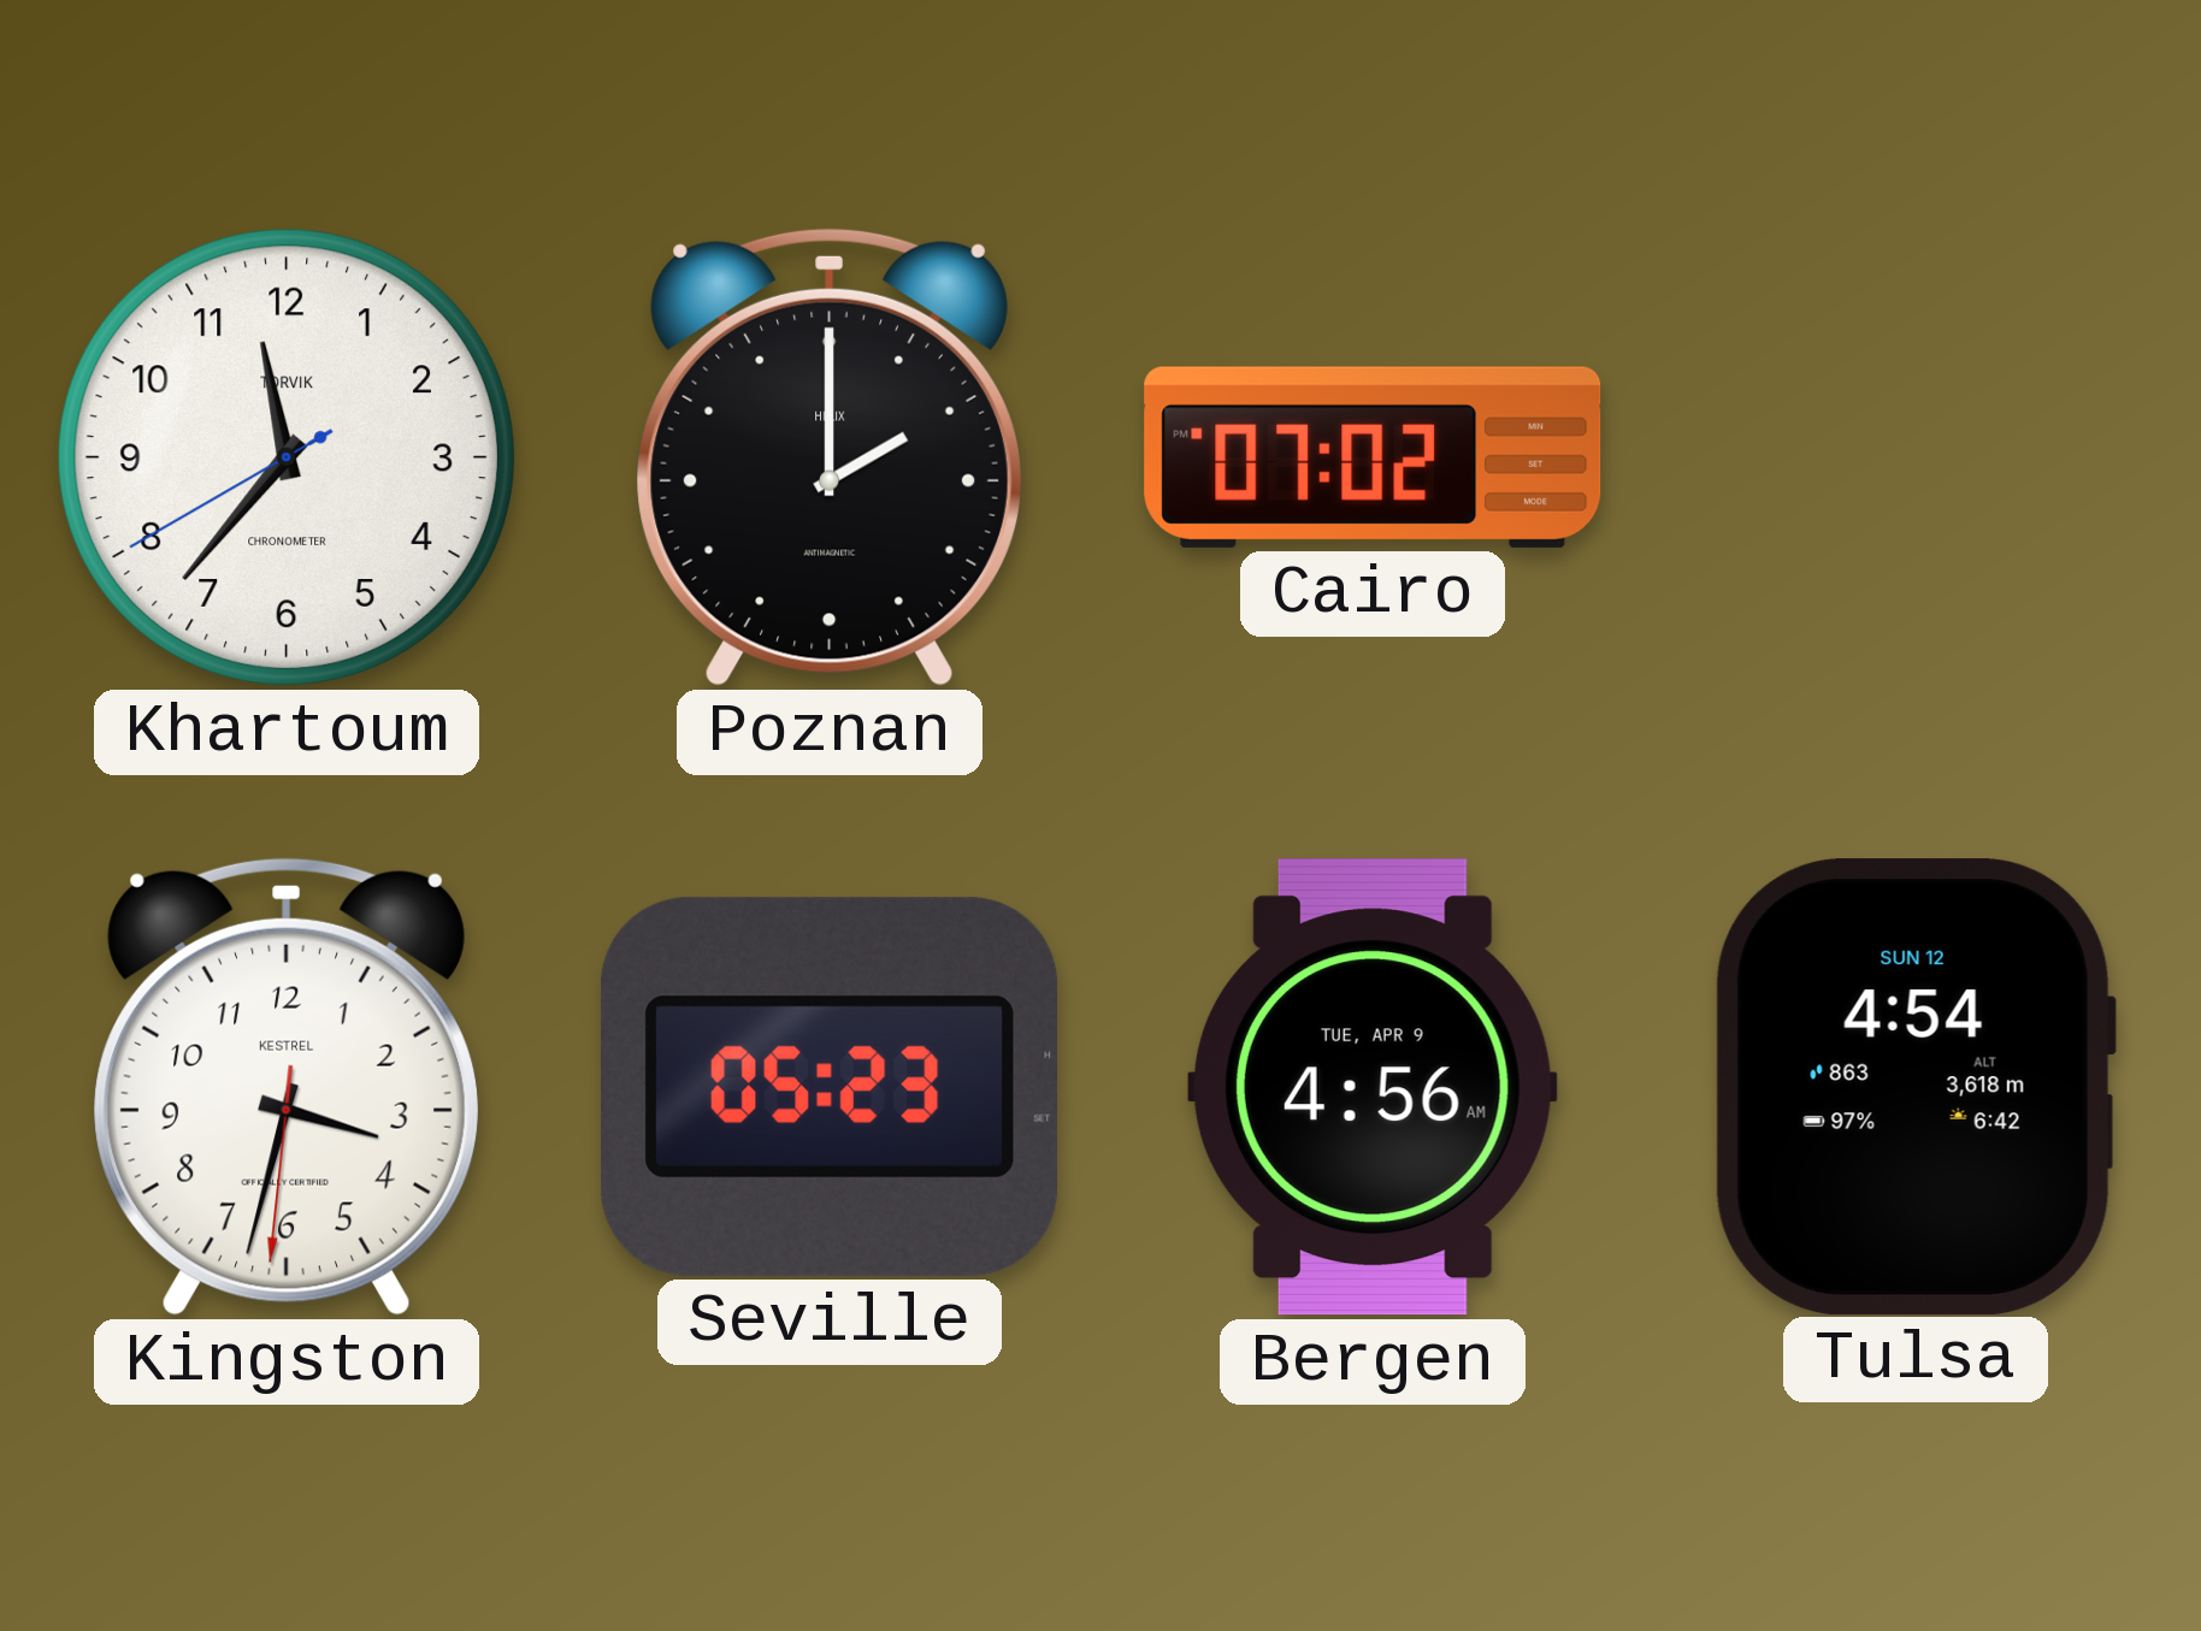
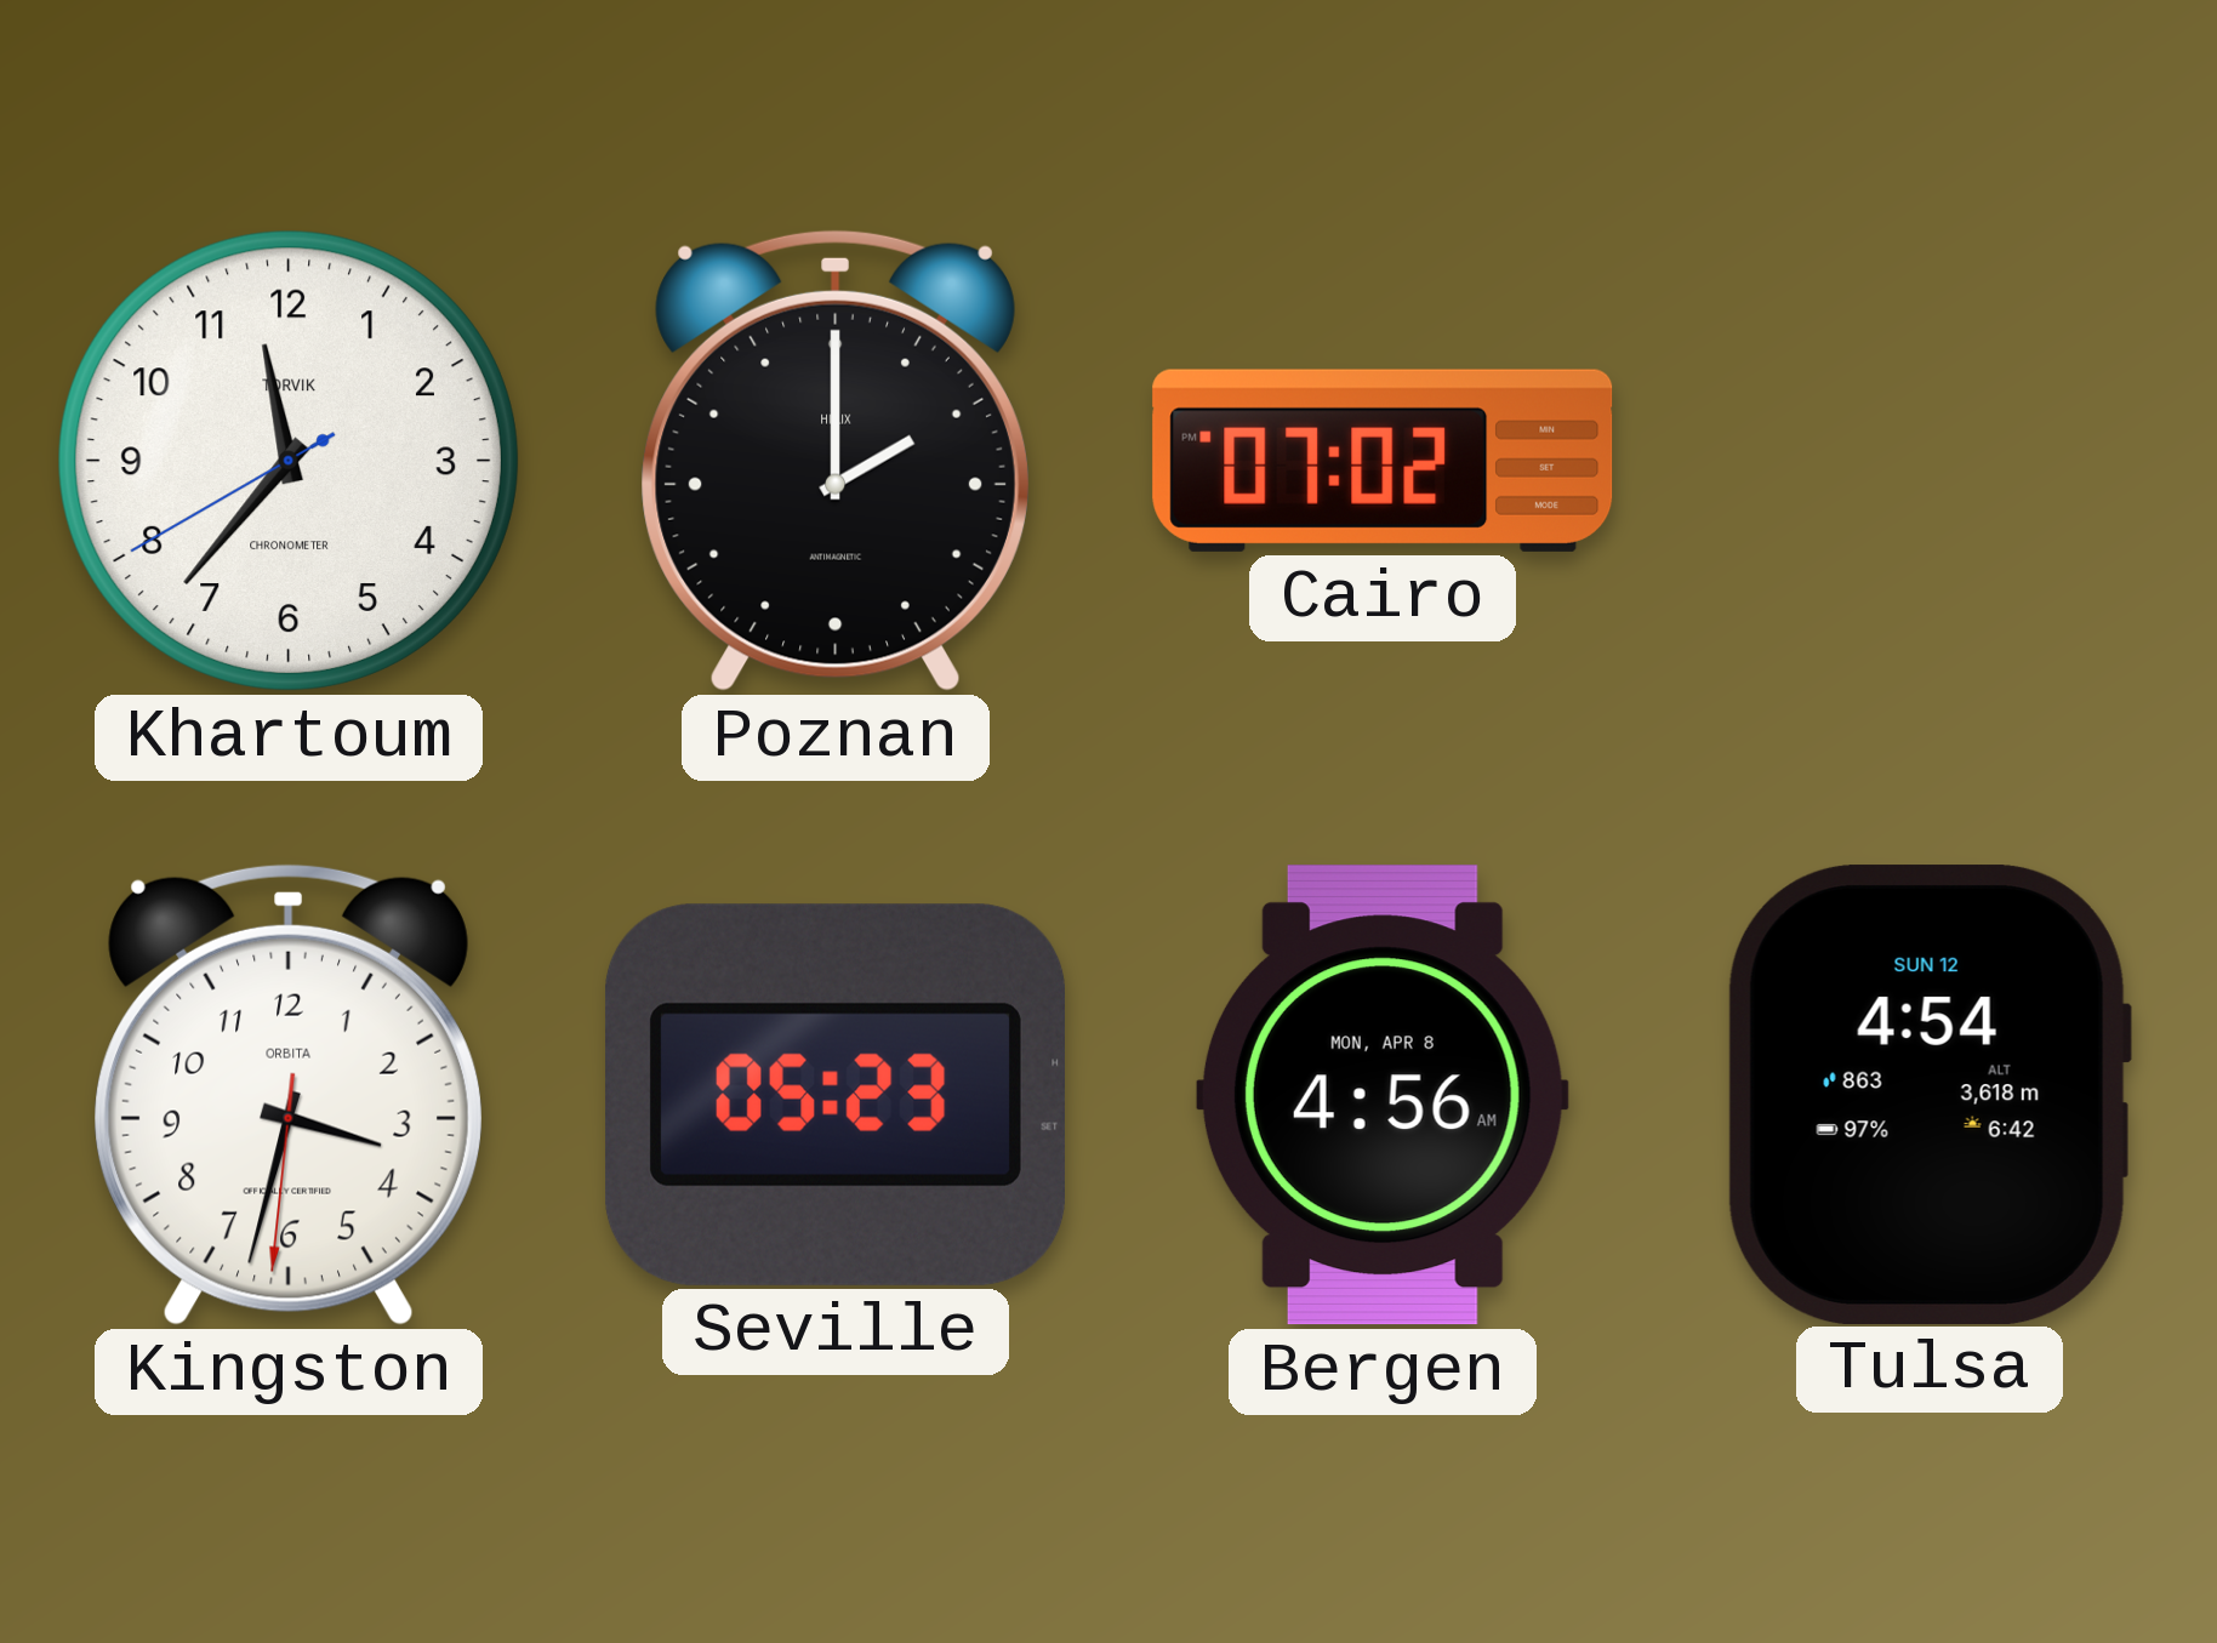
Kingston brand: KESTREL -> ORBITA (289, 1095)
Bergen date: TUE, APR 9 -> MON, APR 8 (1383, 1095)
